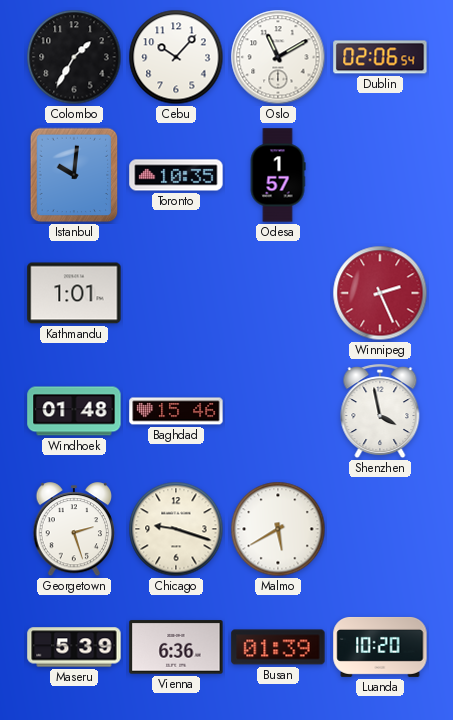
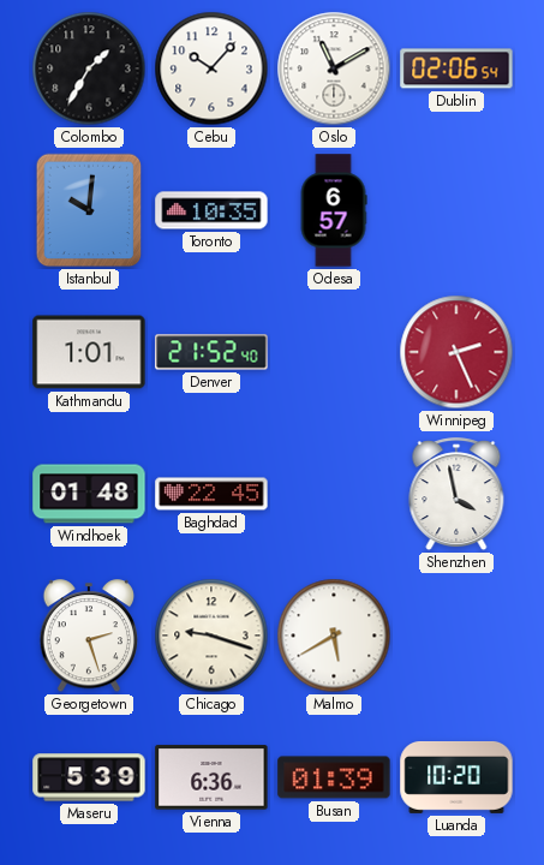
Odesa: 1:57 -> 6:57 (334, 210)
Denver: none -> 21:52 (211, 352)
Baghdad: 15:46 -> 22:45 (211, 494)
